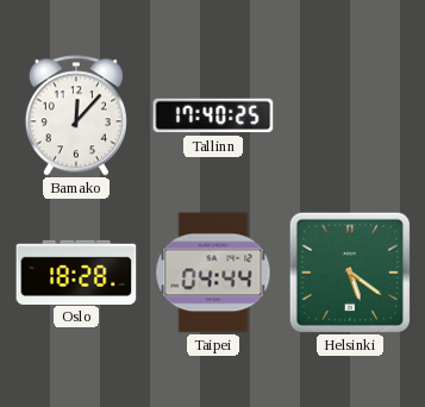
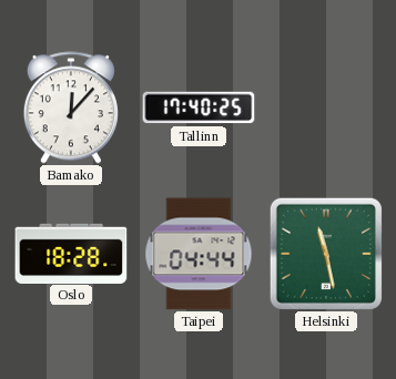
Helsinki: 5:21 -> 11:28 (326, 254)
